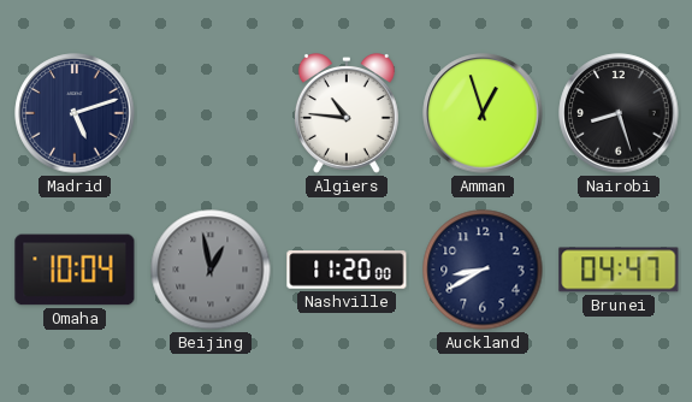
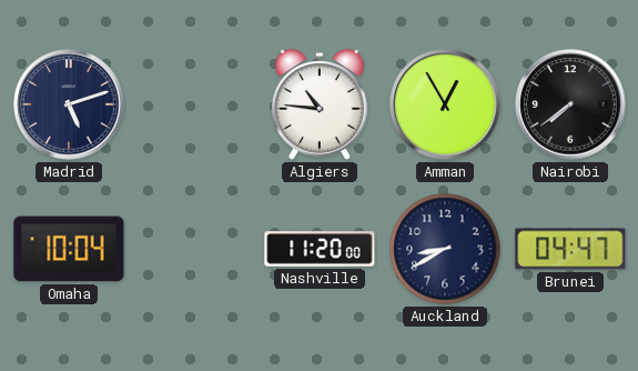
Amman: 12:57 -> 12:55 (445, 104)
Nairobi: 8:27 -> 7:39 (570, 104)
Beijing: 12:58 -> none (211, 270)
